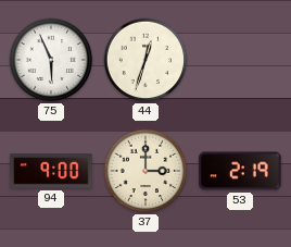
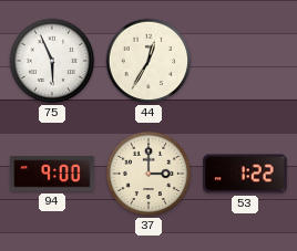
44: 12:33 -> 12:35 (148, 61)
53: 2:19 -> 1:22 (245, 174)
